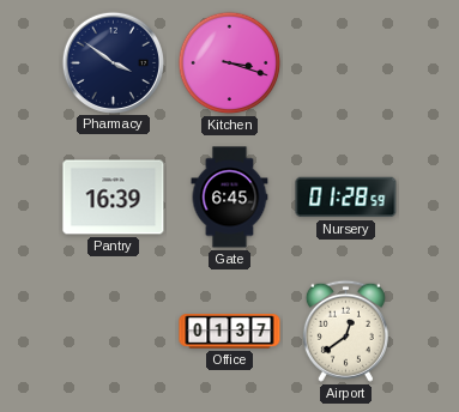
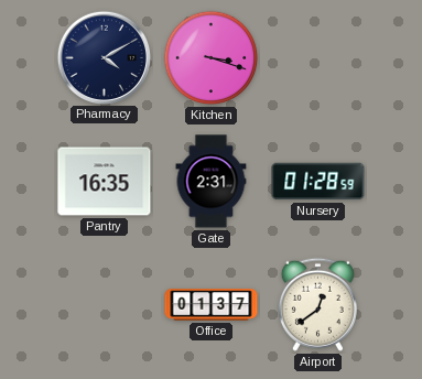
Pharmacy: 3:51 -> 4:10 (104, 57)
Pantry: 16:39 -> 16:35 (105, 182)
Gate: 6:45 -> 2:31 (212, 182)
